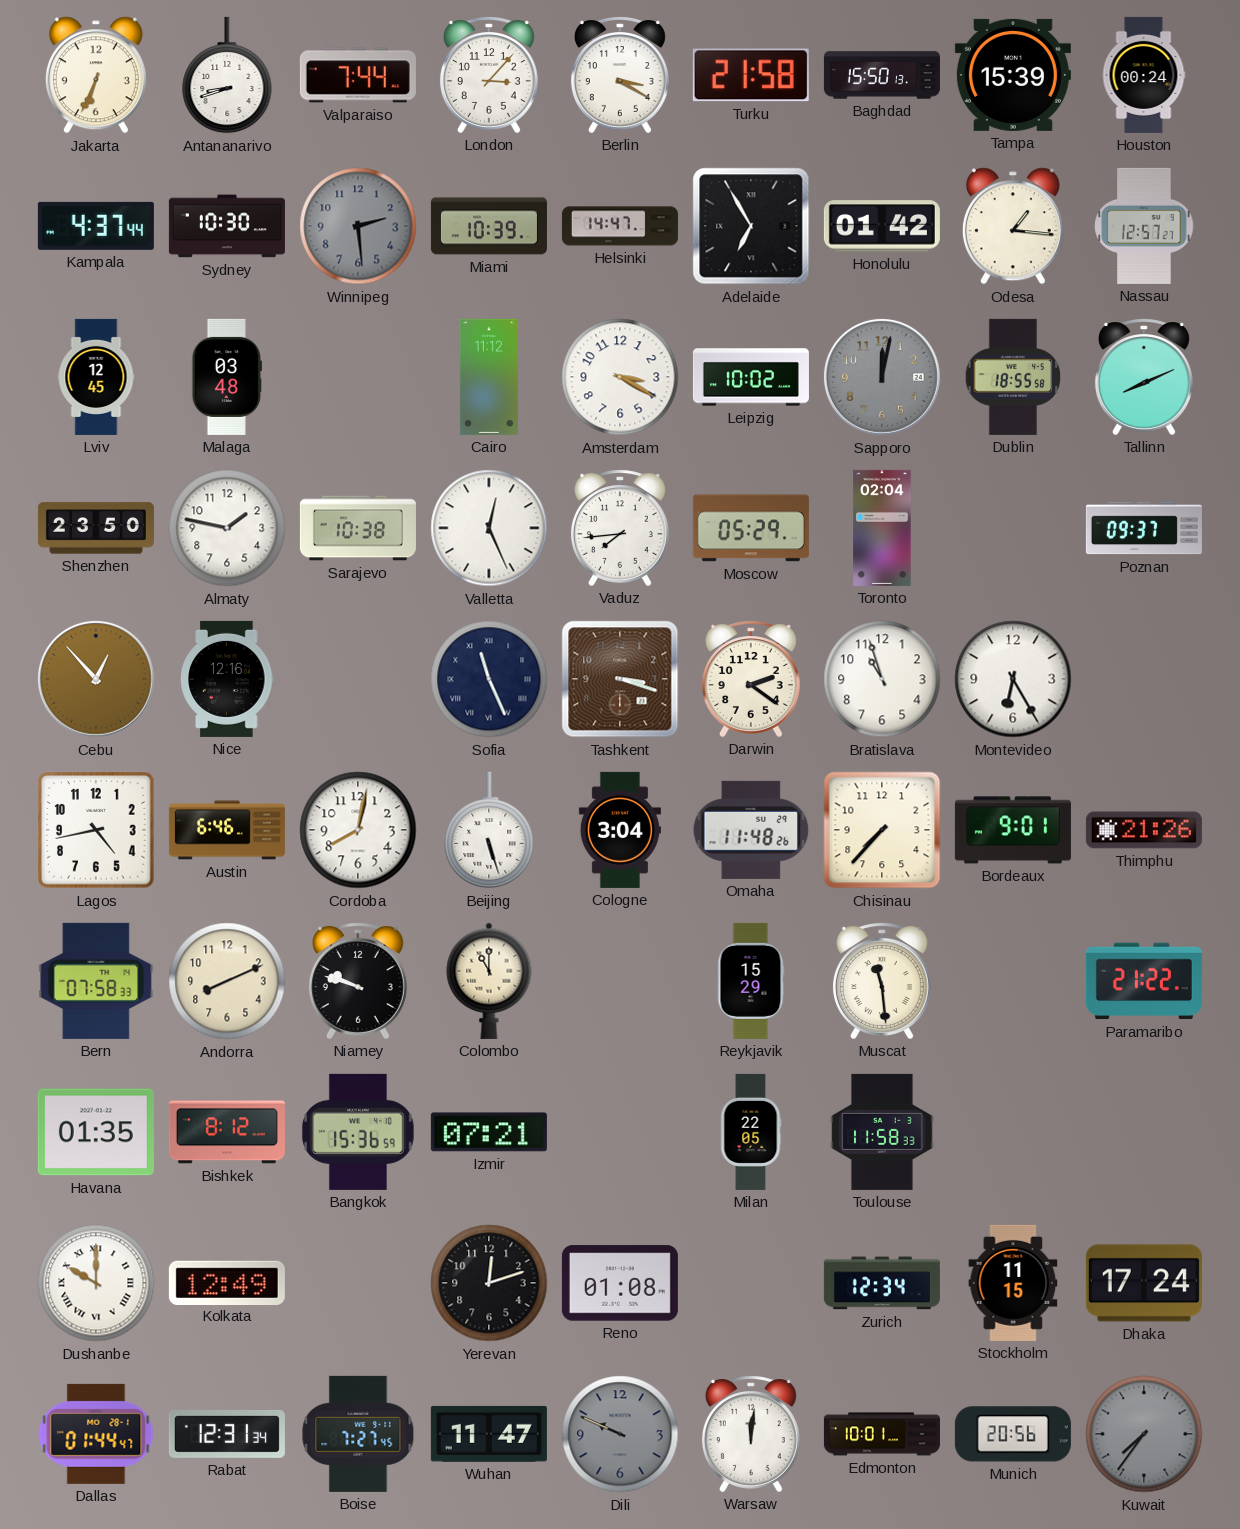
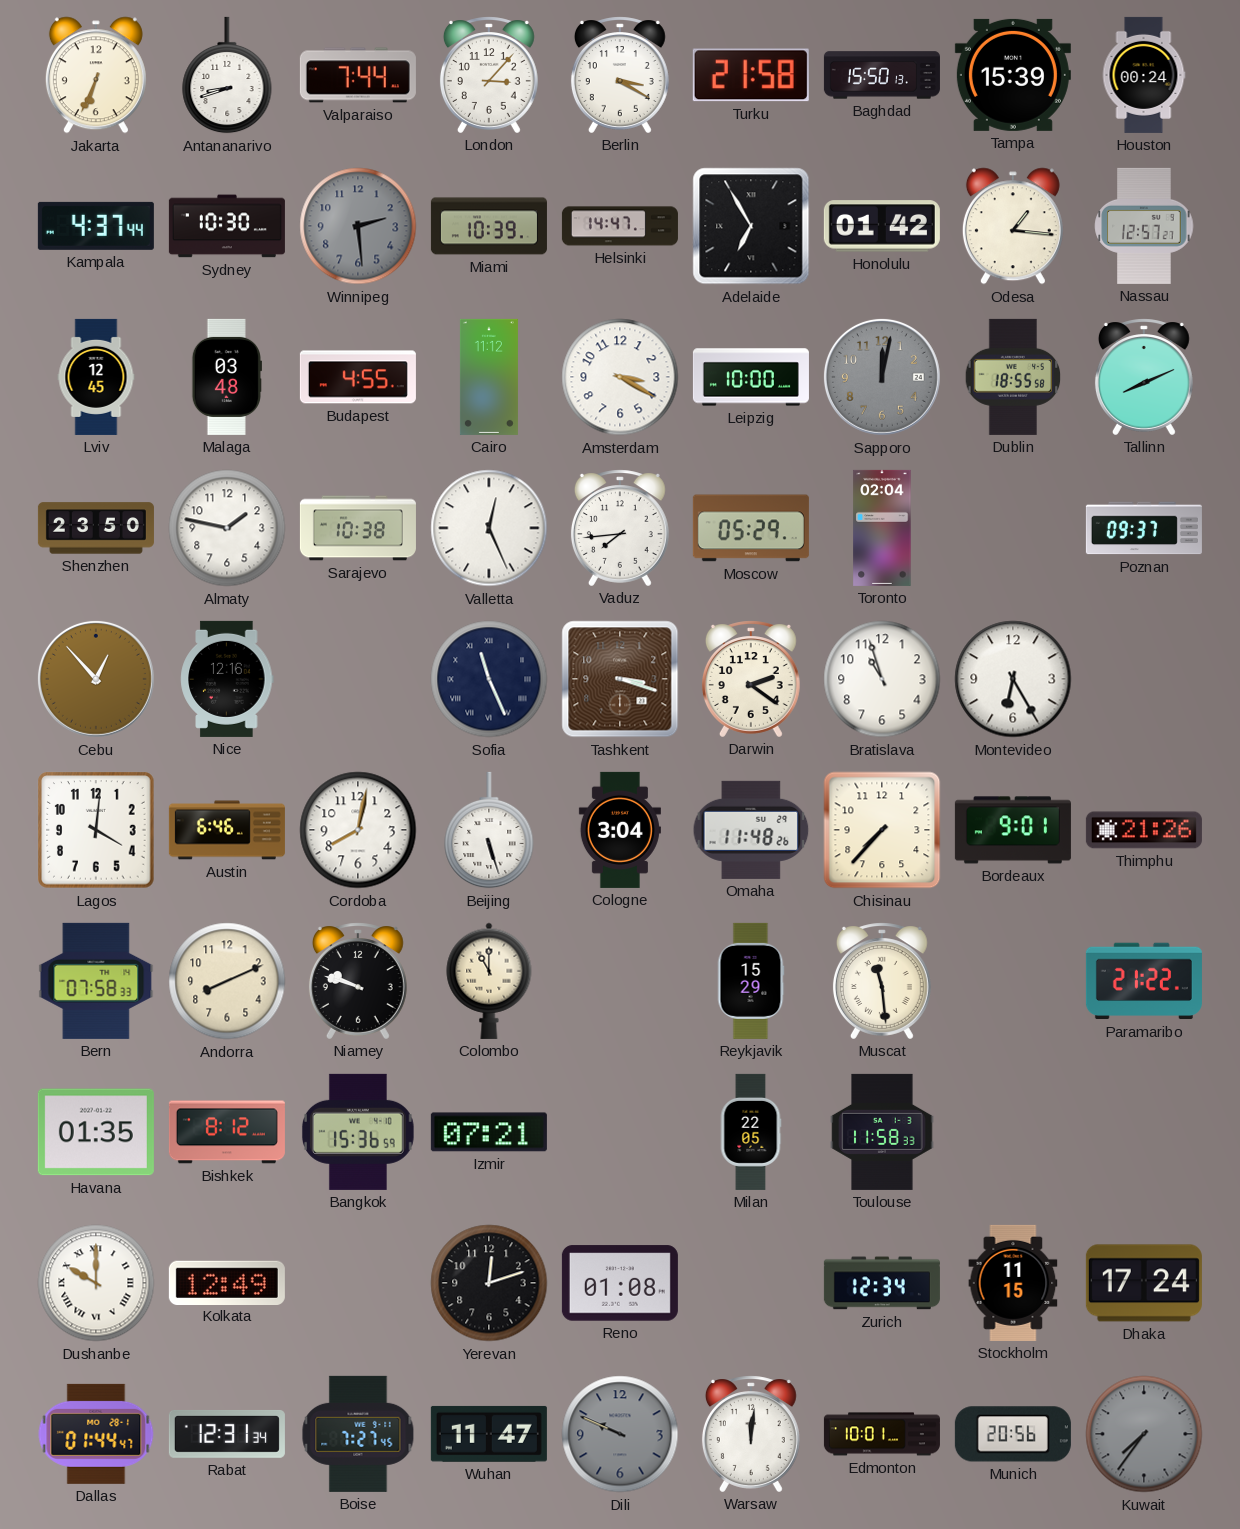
Budapest: none -> 4:55 (358, 377)
Leipzig: 10:02 -> 10:00 (751, 377)
Lagos: 4:43 -> 4:01 (96, 830)
